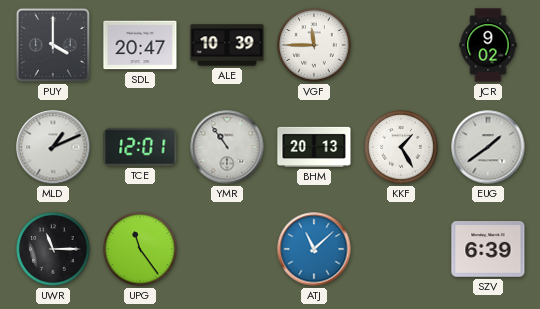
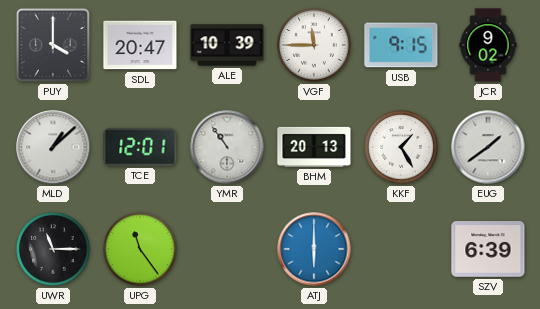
USB: none -> 9:15 (401, 45)
MLD: 1:11 -> 1:08 (53, 147)
ATJ: 11:08 -> 6:00 (314, 249)
